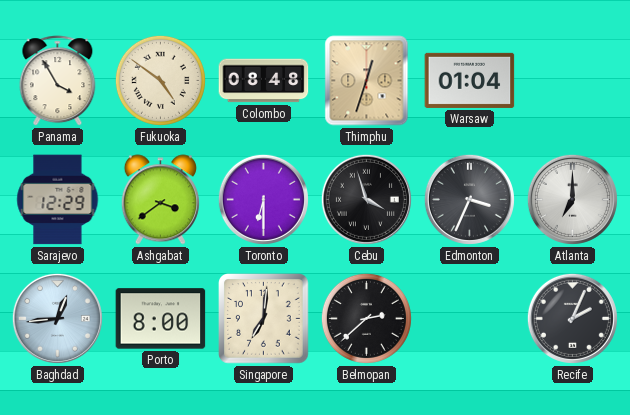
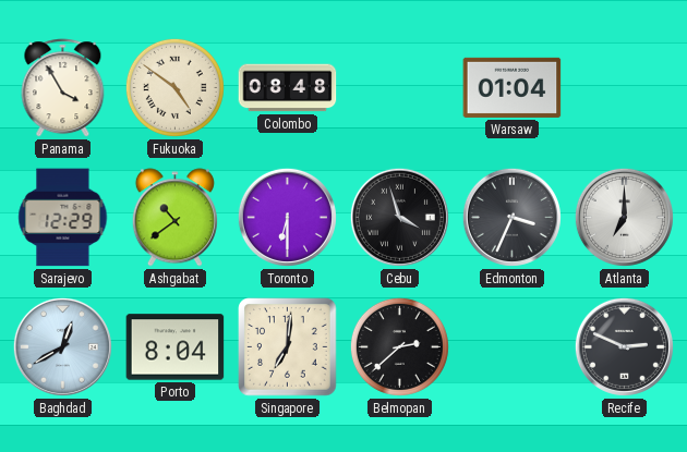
Thimphu: 12:33 -> none (367, 81)
Ashgabat: 3:39 -> 10:39 (174, 218)
Baghdad: 12:44 -> 12:40 (62, 346)
Porto: 8:00 -> 8:04 (176, 347)
Recife: 2:04 -> 2:49 (624, 346)
